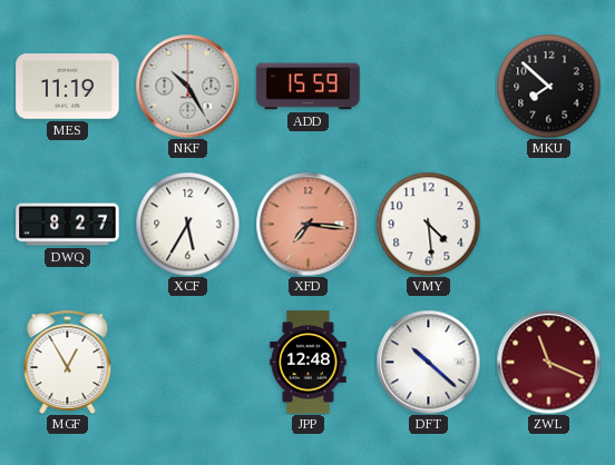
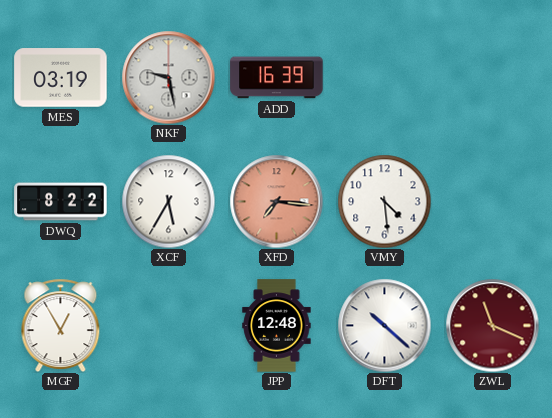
MES: 11:19 -> 03:19 (61, 78)
NKF: 10:25 -> 9:28 (168, 77)
ADD: 15:59 -> 16:39 (277, 78)
MKU: 7:52 -> none (548, 86)
DWQ: 8:27 -> 8:22 (61, 202)
